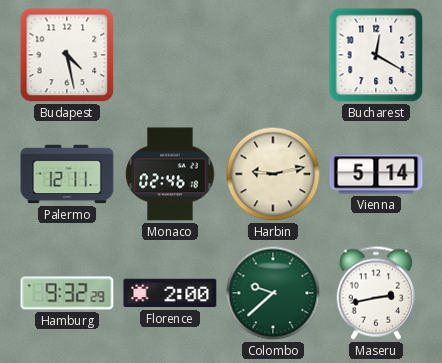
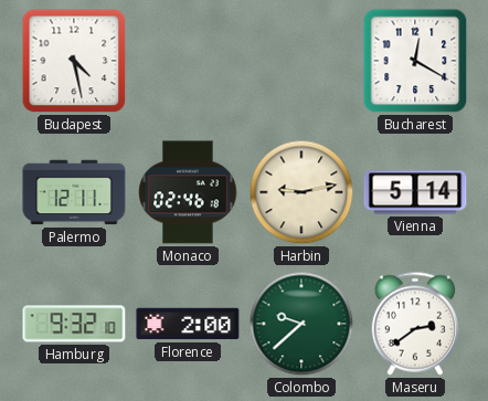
Hamburg: 9:32:29 -> 9:32:10 (74, 324)
Maseru: 2:43 -> 2:39 (415, 324)
